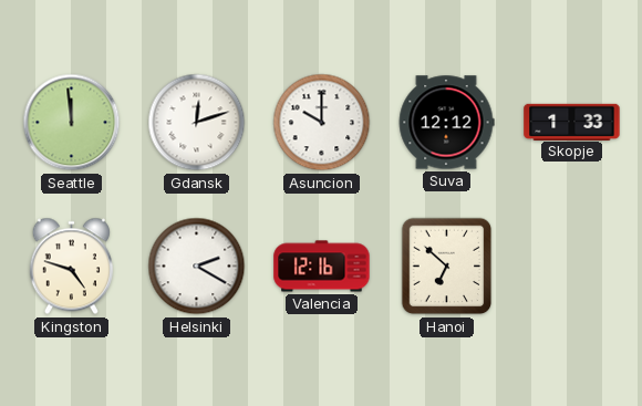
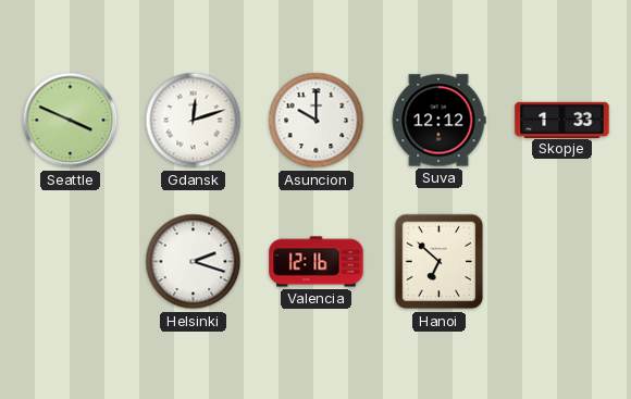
Seattle: 11:59 -> 3:49 (71, 121)
Kingston: 4:48 -> none (71, 267)
Helsinki: 2:20 -> 2:18 (194, 262)
